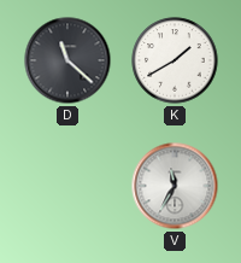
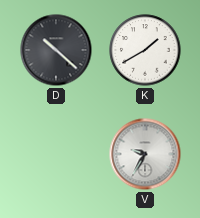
D: 11:22 -> 10:22 (56, 50)
V: 11:35 -> 9:35 (145, 154)
